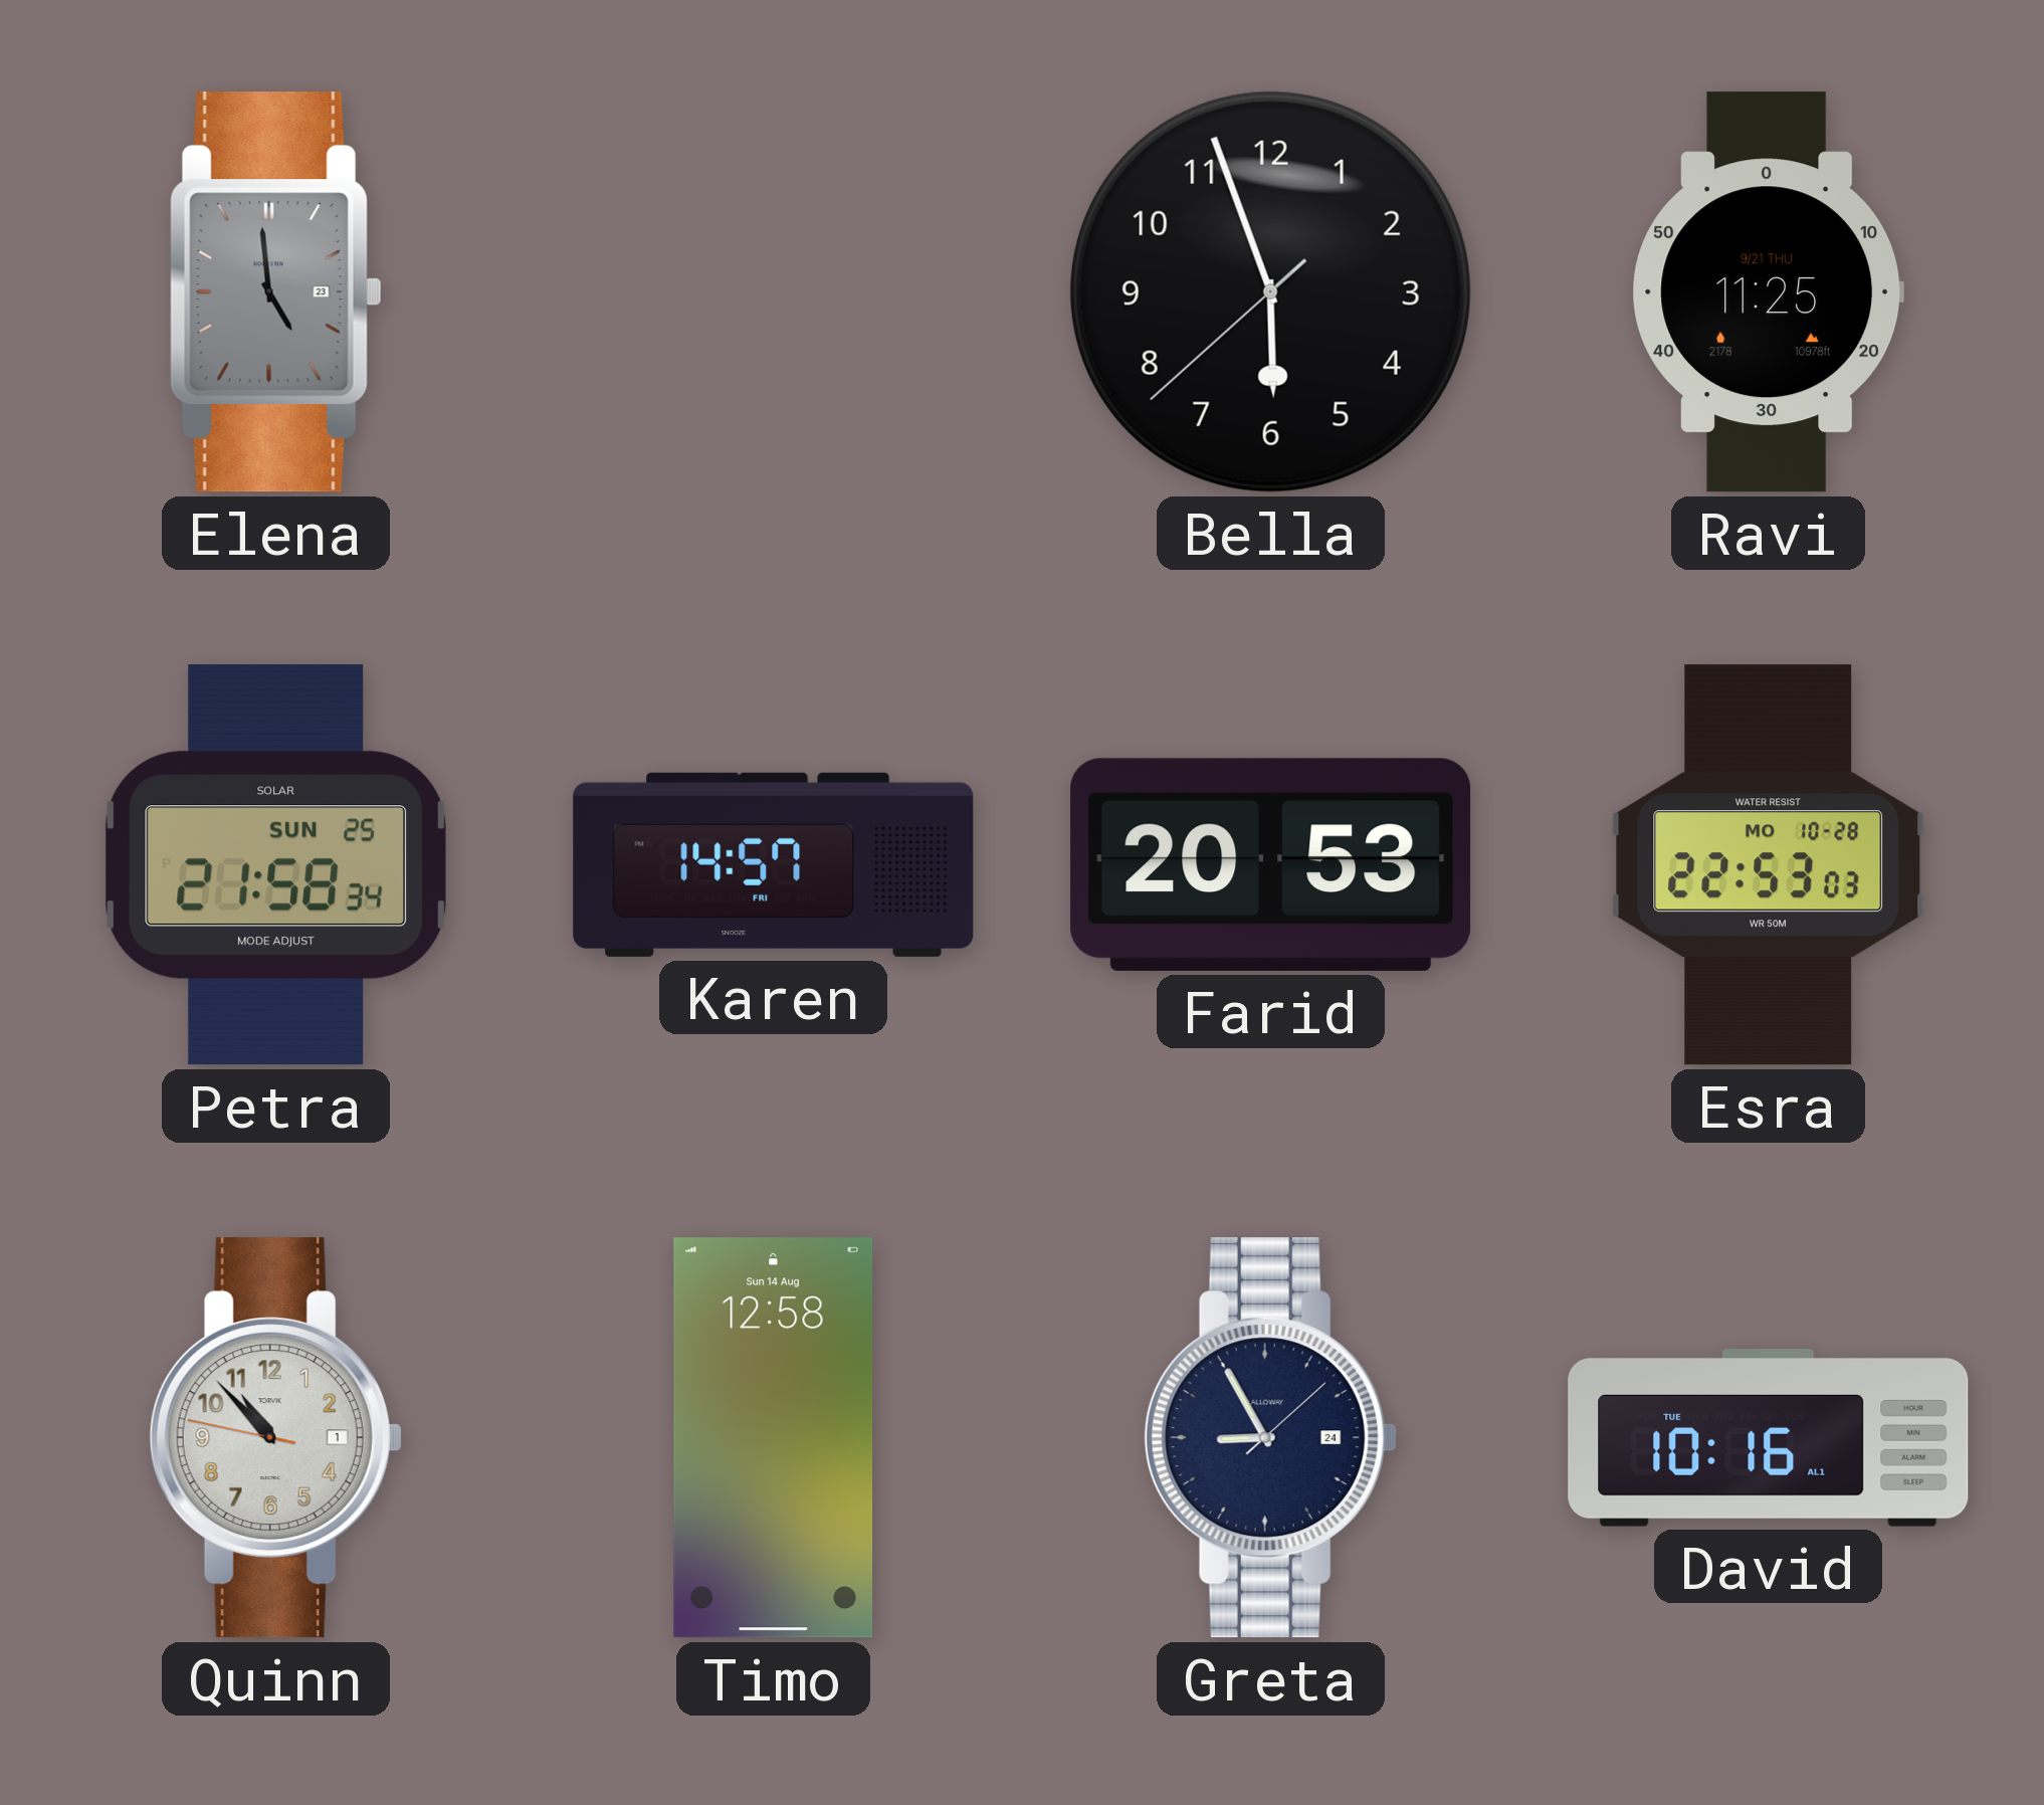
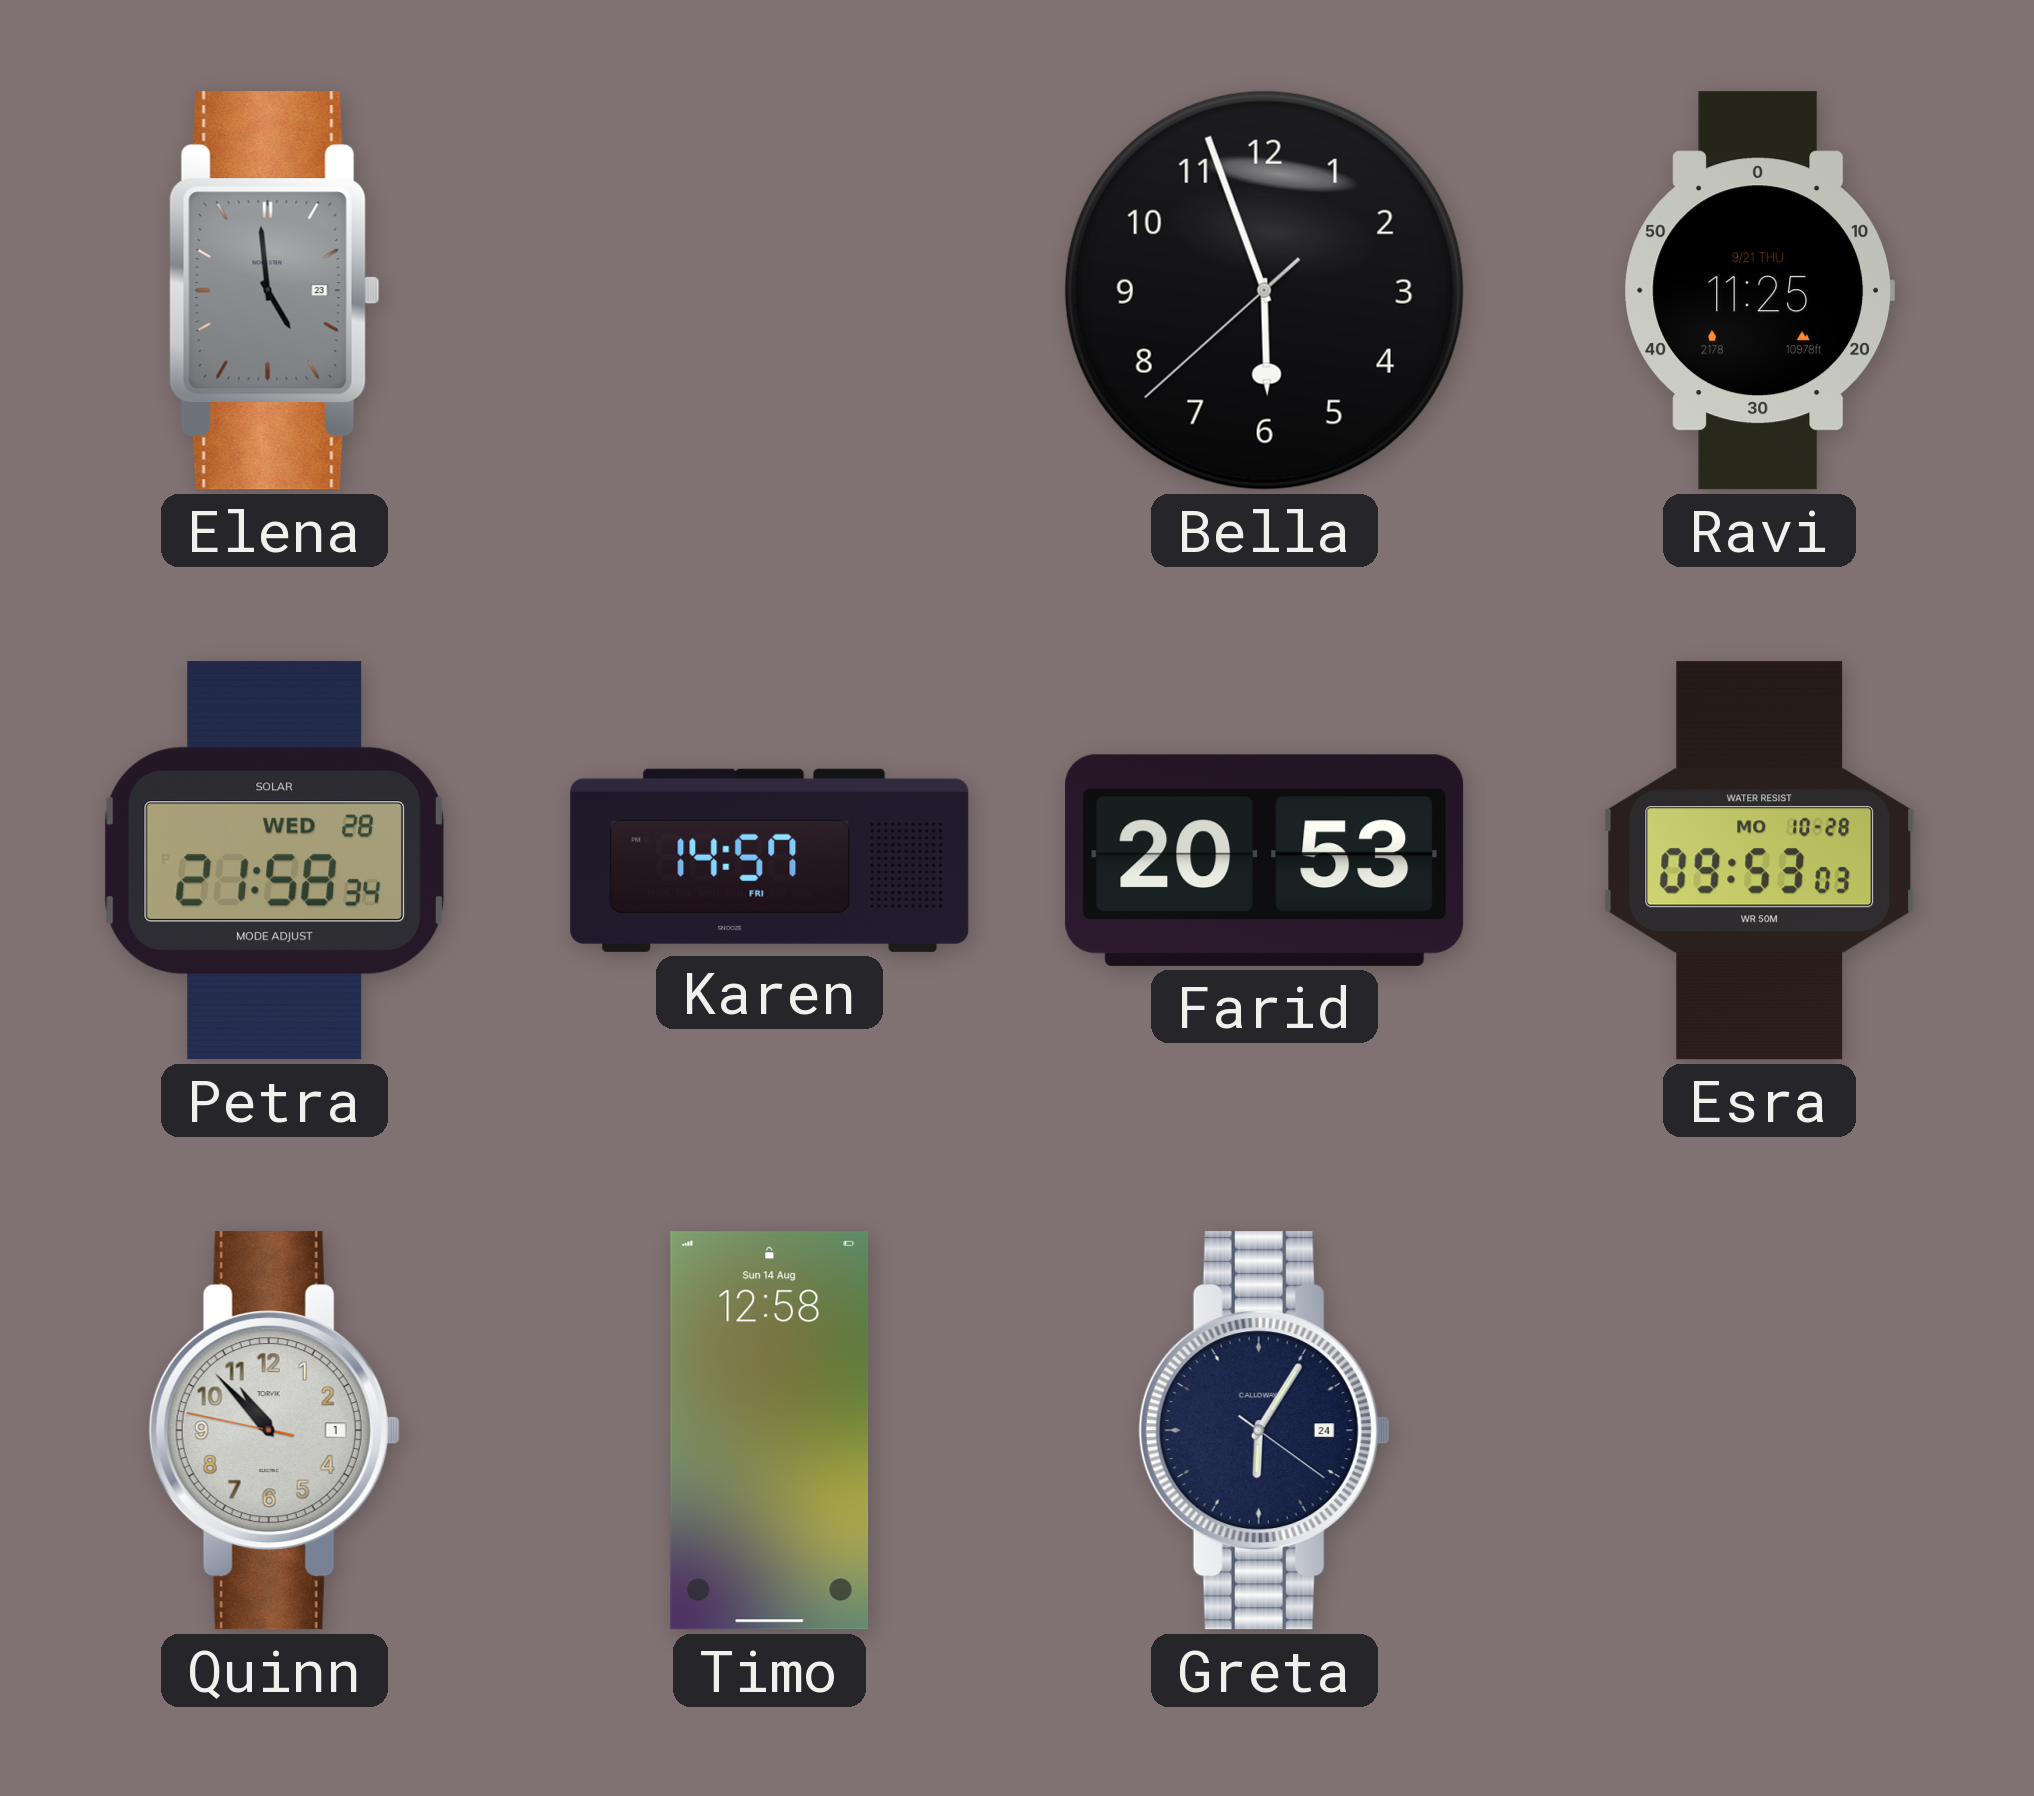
Petra date: SUN 25 -> WED 28 (274, 861)
Esra: 22:53 -> 09:53 (1760, 861)
Greta: 8:55 -> 6:05 (1264, 1431)
David: 10:16 -> none (1769, 1438)
